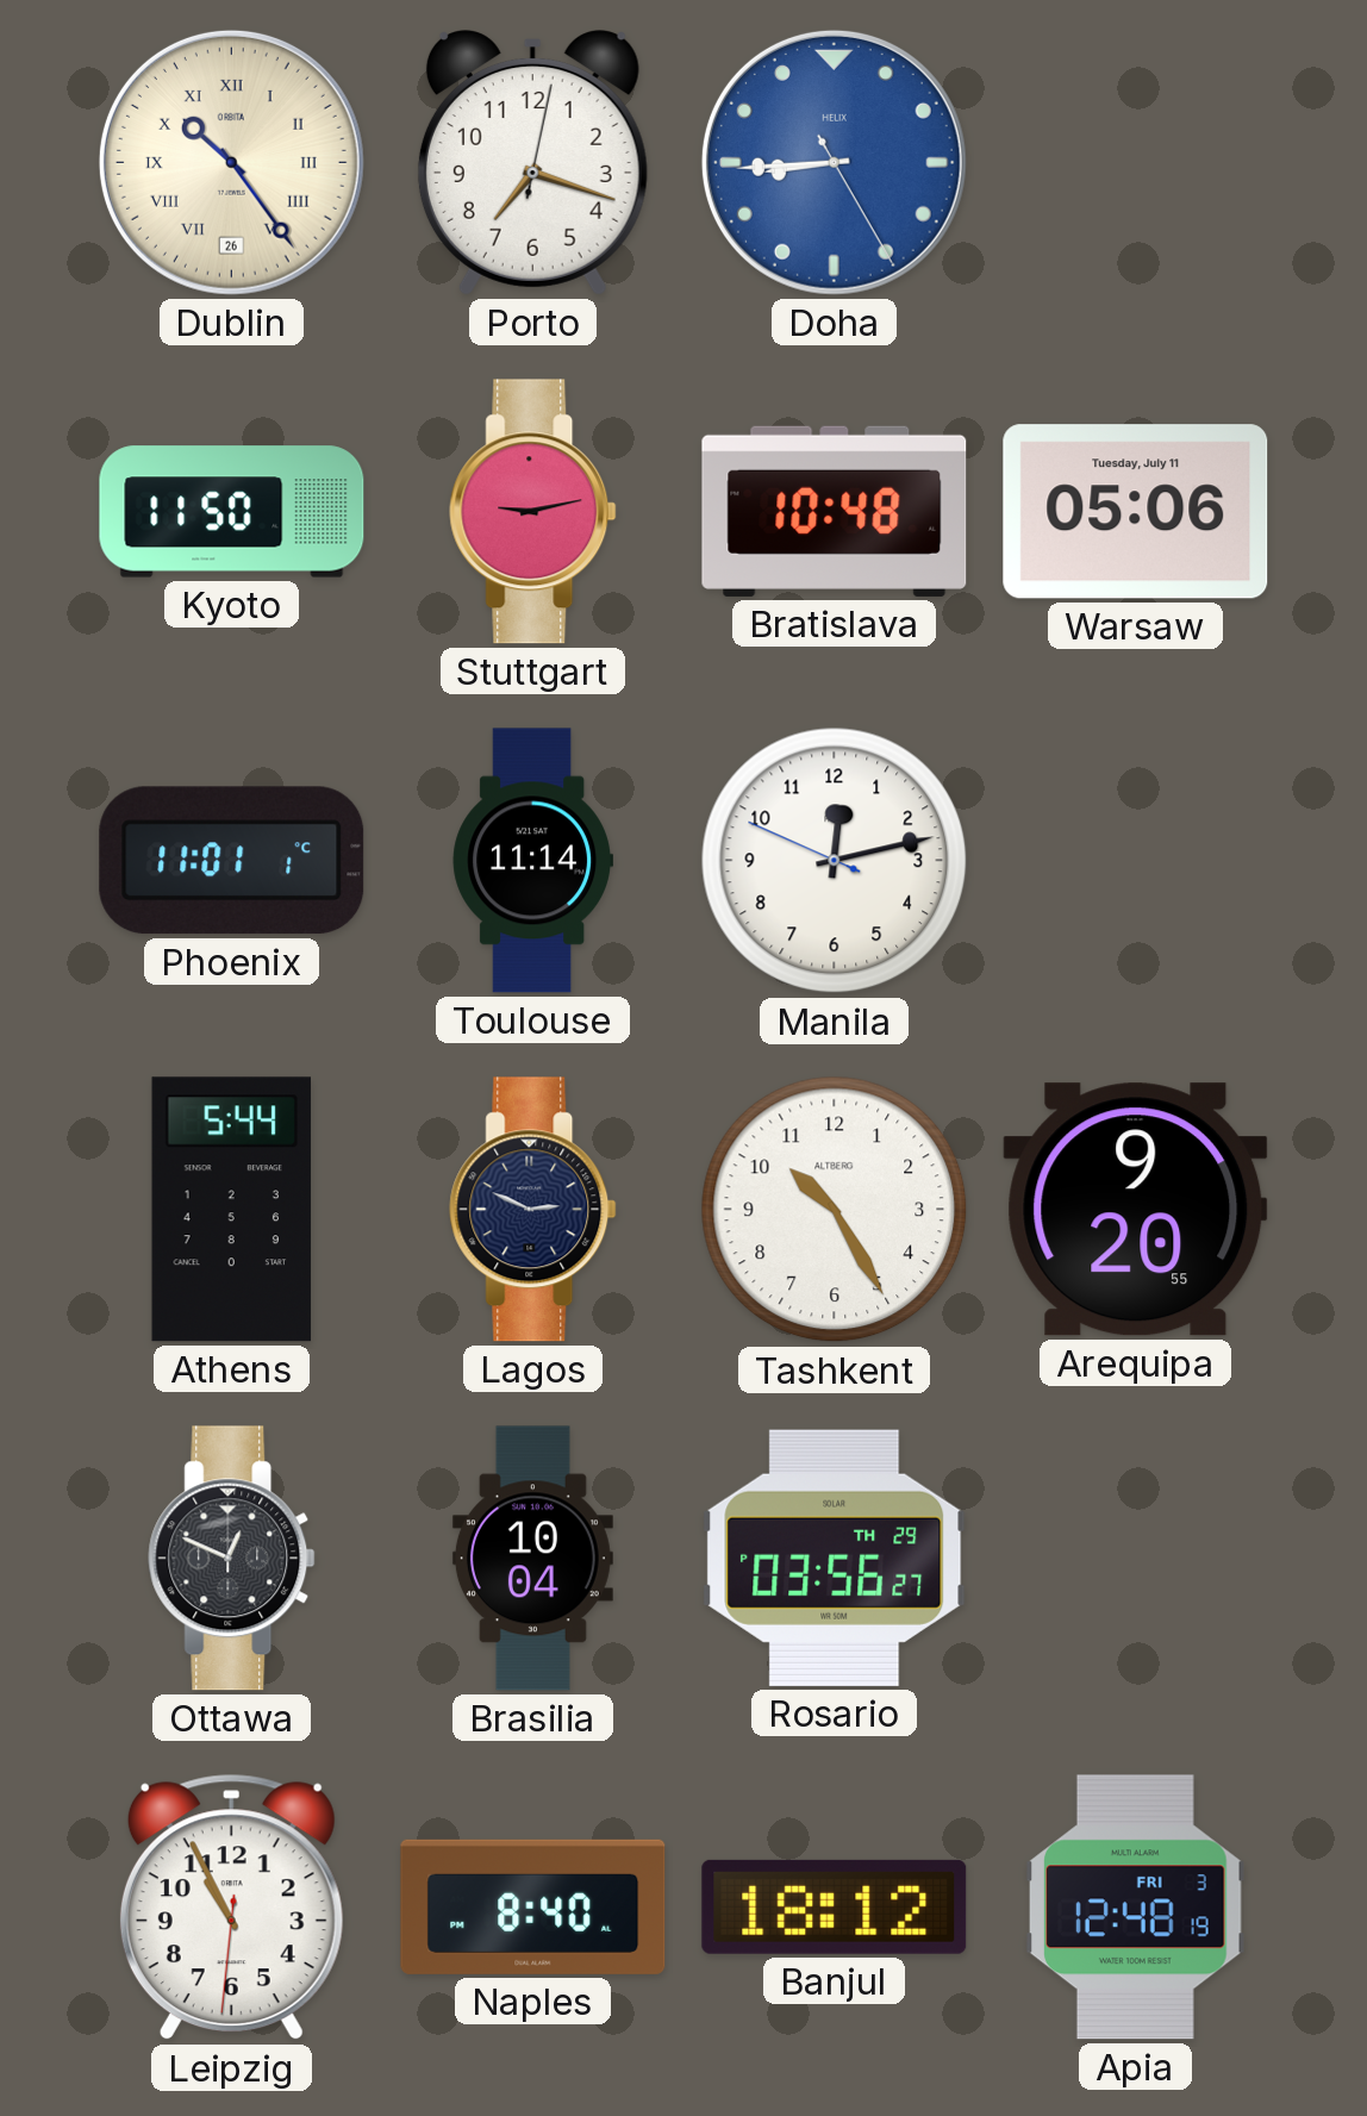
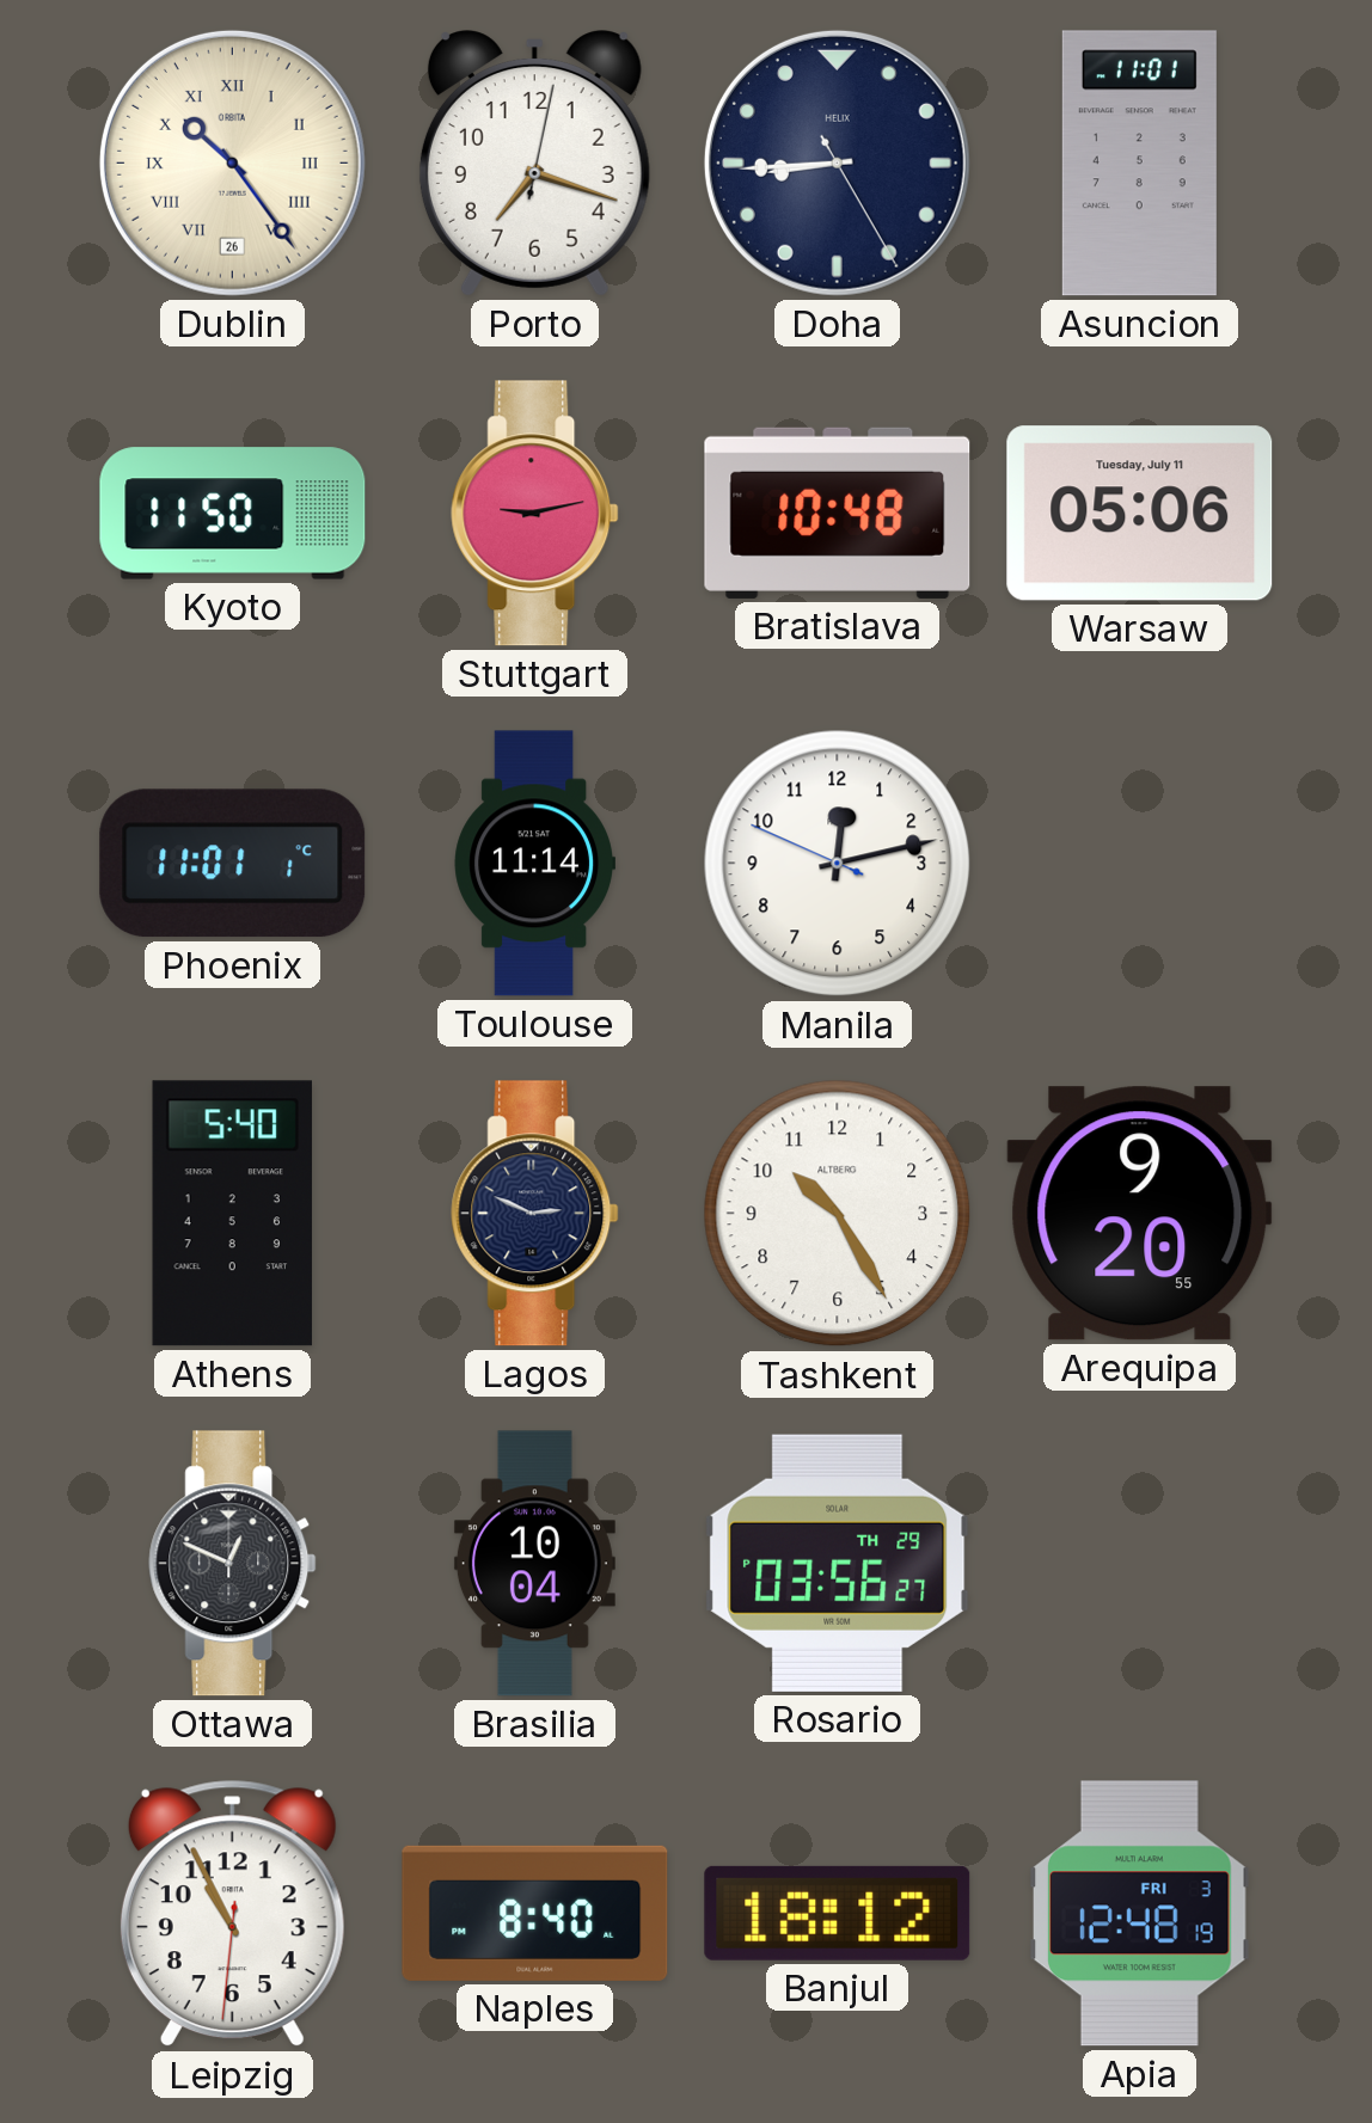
Doha dial: blue -> navy (837, 162)
Asuncion: none -> 11:01 (1139, 164)
Athens: 5:44 -> 5:40 (232, 1214)
